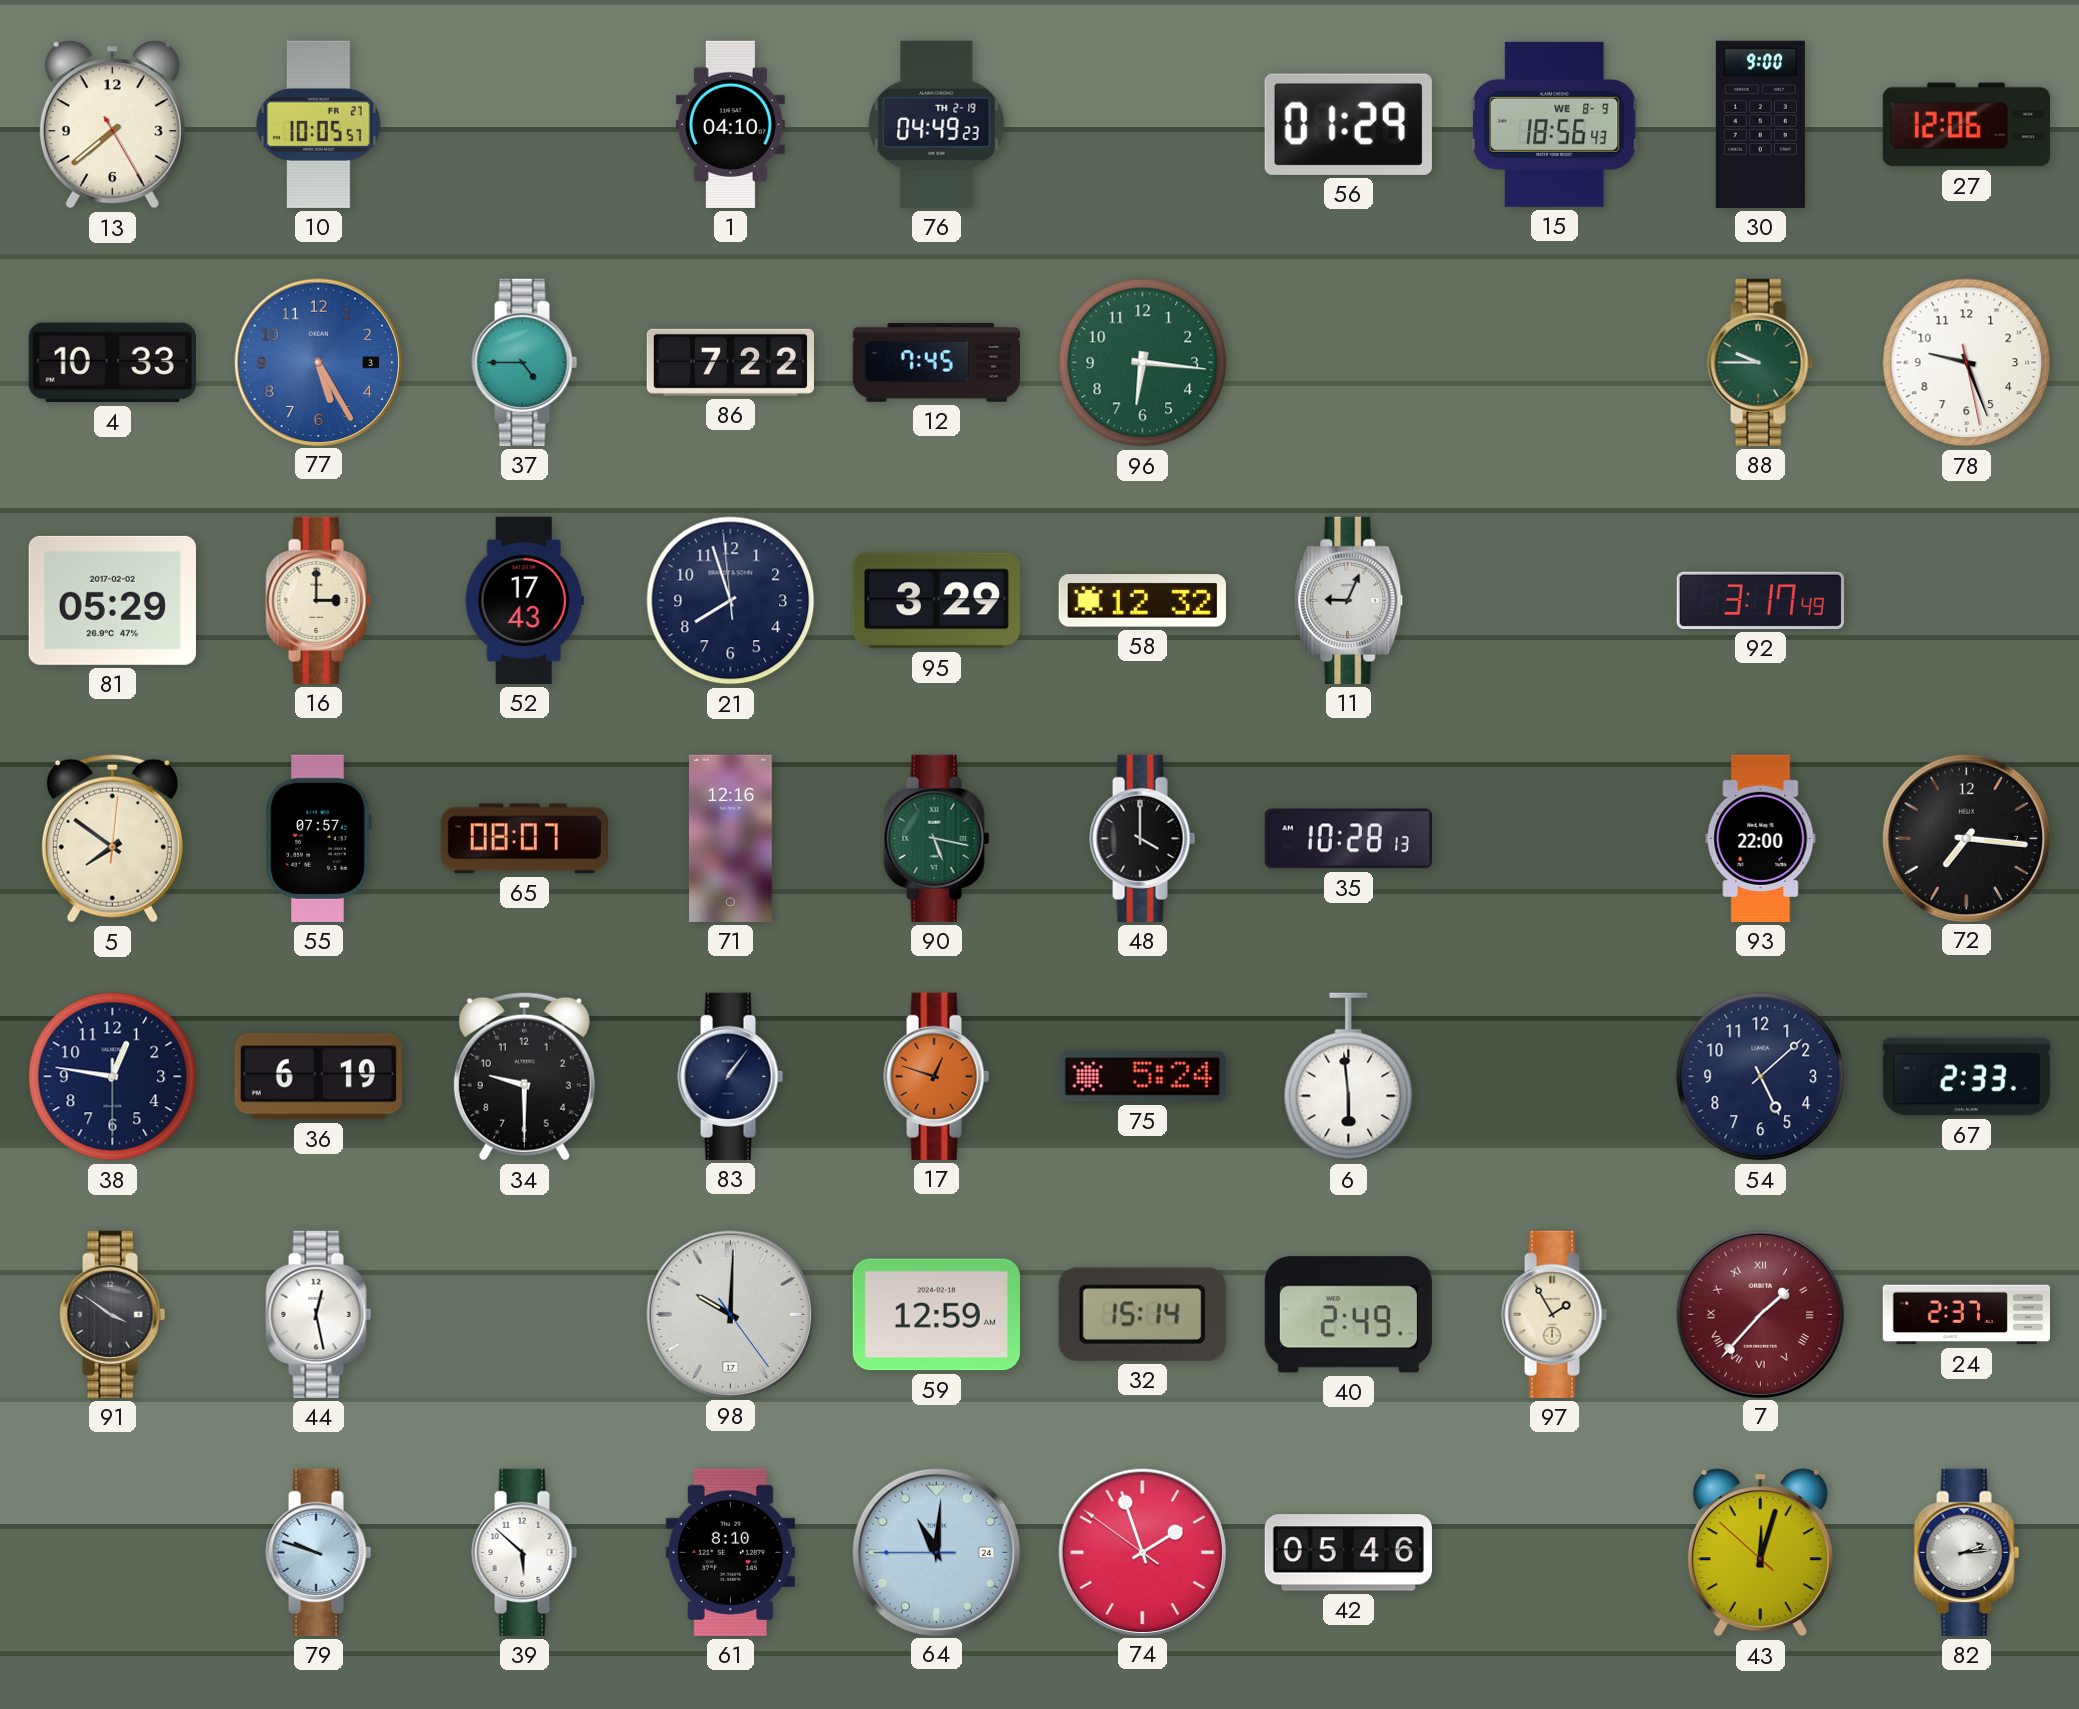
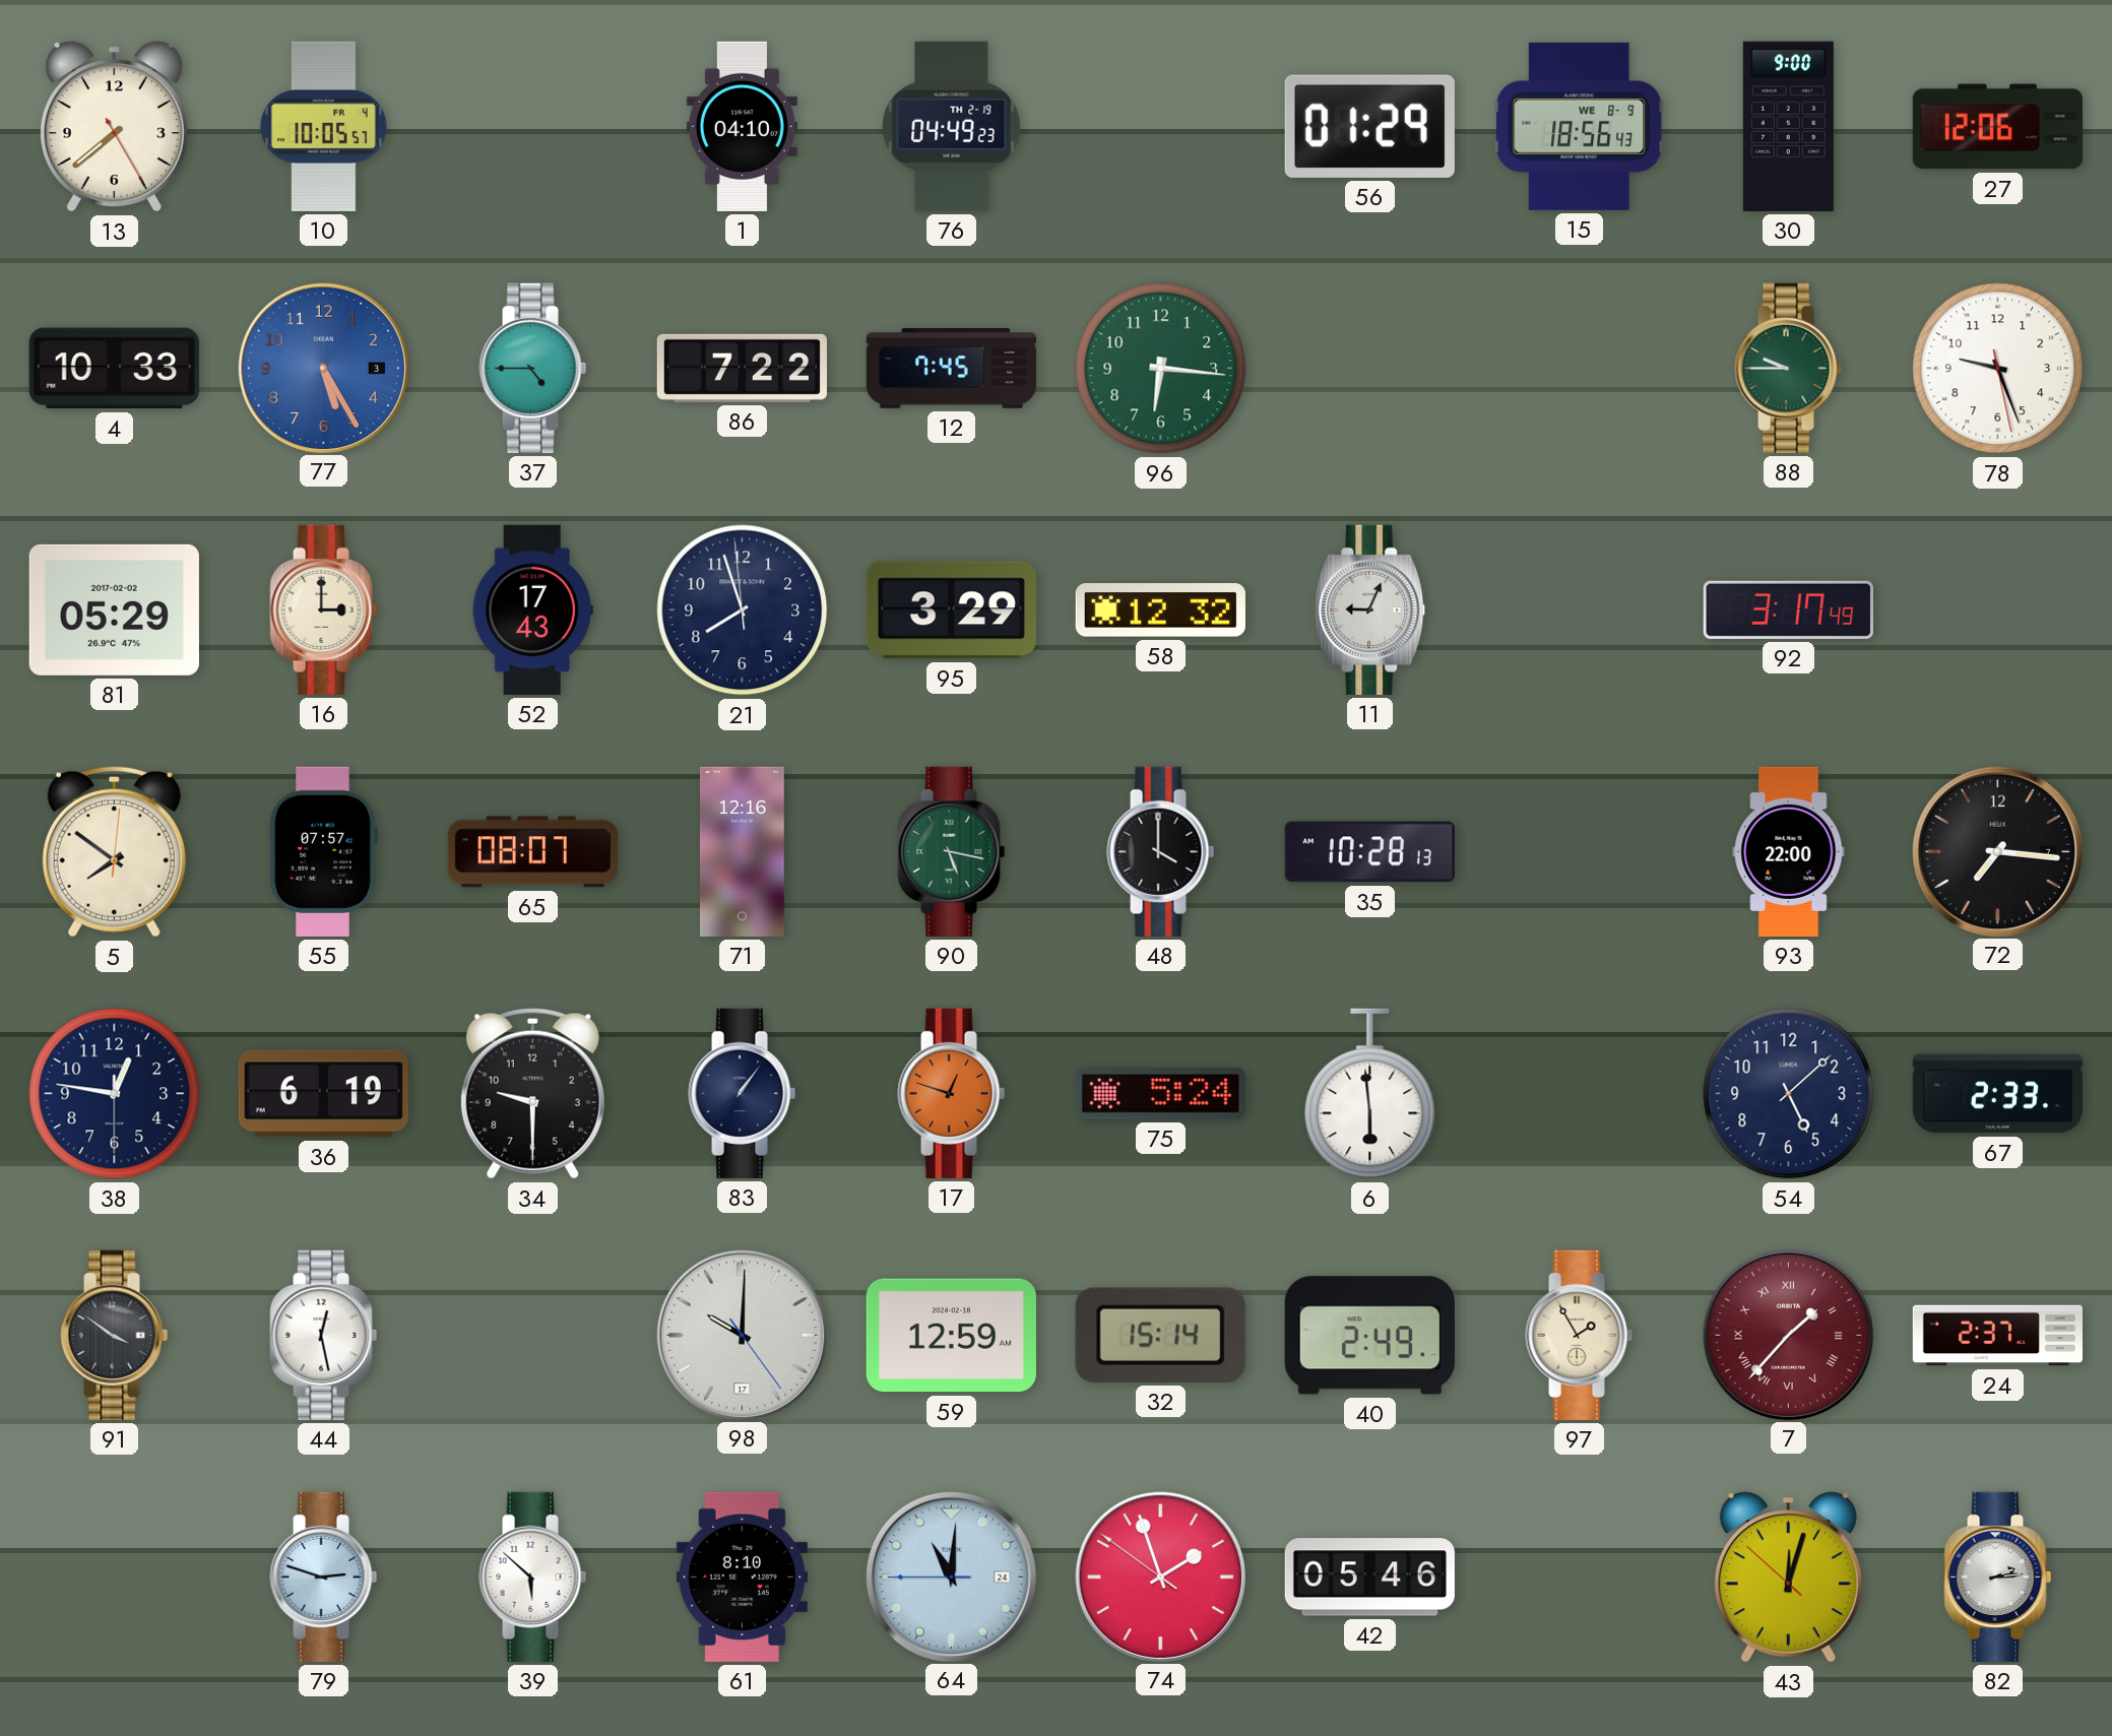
10 date: FR 27 -> FR 4 (324, 126)
79: 9:48 -> 2:48 (324, 1577)
